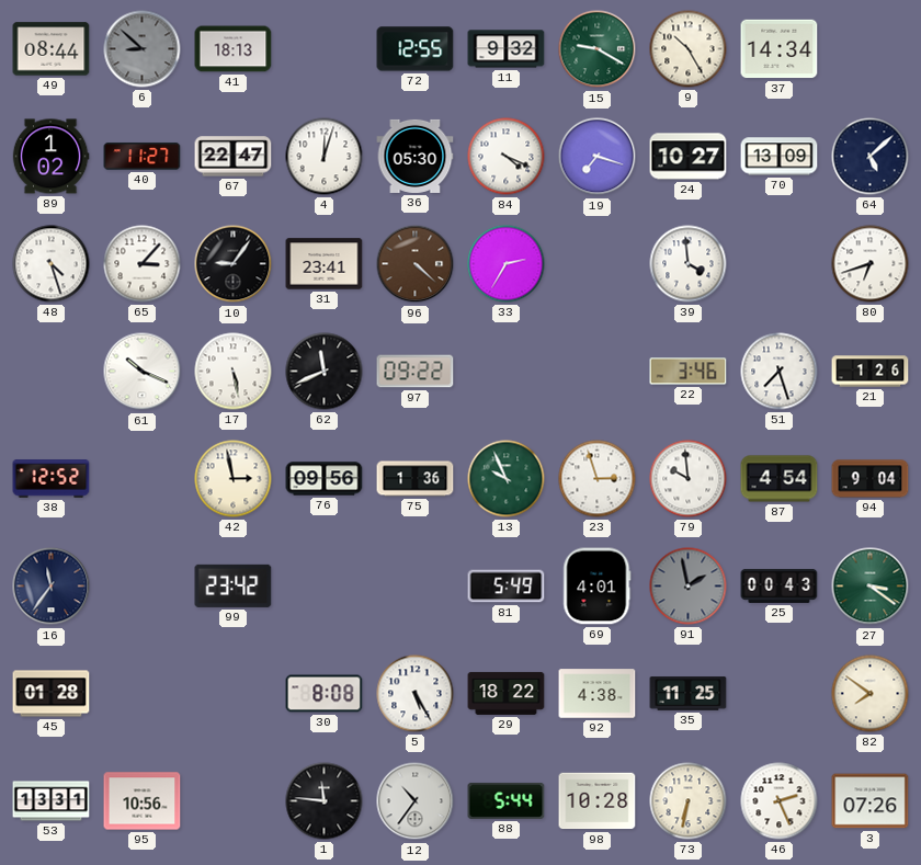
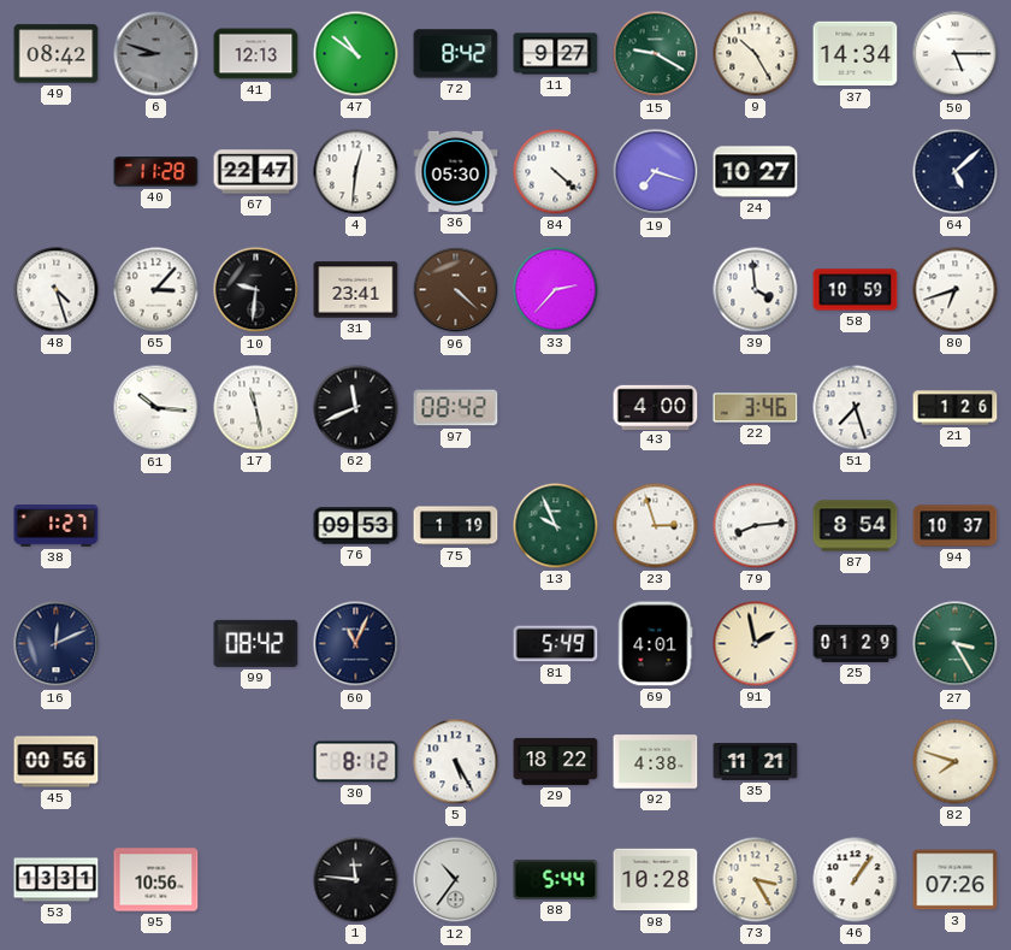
49: 08:44 -> 08:42 (57, 54)
6: 8:52 -> 8:48 (156, 54)
41: 18:13 -> 12:13 (256, 54)
47: none -> 10:51 (356, 54)
72: 12:55 -> 8:42 (456, 54)
11: 9:32 -> 9:27 (556, 54)
50: none -> 5:15 (956, 54)
89: 1:02 -> none (50, 157)
40: 11:27 -> 11:28 (156, 172)
4: 12:03 -> 12:31 (356, 172)
84: 4:19 -> 4:22 (556, 172)
70: 13:09 -> none (780, 157)
10: 9:06 -> 9:31 (256, 290)
33: 2:35 -> 2:37 (556, 290)
58: none -> 10:59 (856, 290)
61: 10:19 -> 10:16 (156, 408)
17: 5:28 -> 11:28 (256, 408)
97: 09:22 -> 08:42 (456, 408)
43: none -> 4:00 (656, 407)
38: 12:52 -> 1:27 (57, 526)
42: 2:58 -> none (234, 479)
76: 09:56 -> 09:53 (356, 526)
75: 1:36 -> 1:19 (456, 526)
79: 9:59 -> 8:14 (756, 526)
87: 4:54 -> 8:54 (856, 526)
94: 9:04 -> 10:37 (956, 526)
16: 11:36 -> 12:11 (57, 644)
99: 23:42 -> 08:42 (256, 643)
60: none -> 11:04 (356, 644)
91 dial: grey -> cream (756, 644)
25: 00:43 -> 01:29 (856, 643)
27: 3:21 -> 3:25 (956, 644)
45: 01:28 -> 00:56 (57, 762)
30: 8:08 -> 8:12 (356, 762)
35: 11:25 -> 11:21 (756, 762)
82: 7:51 -> 7:48 (956, 762)
73: 6:32 -> 3:25 (756, 880)
46: 2:26 -> 1:06 (856, 880)
